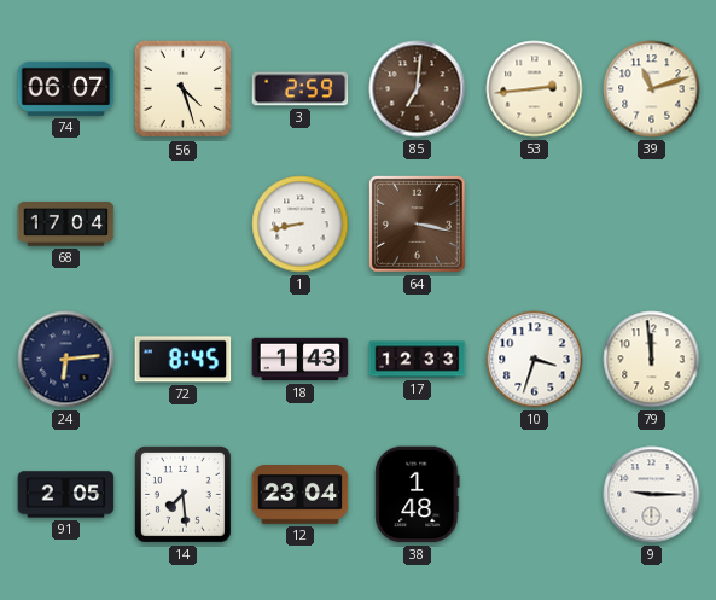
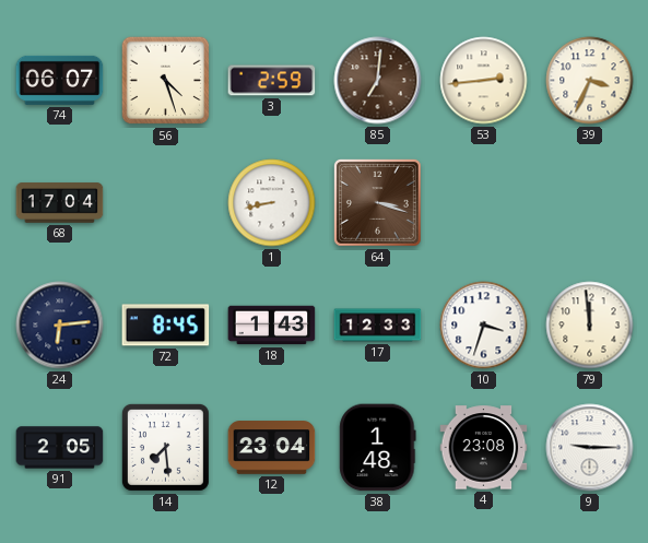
39: 11:12 -> 3:34 (590, 81)
64: 3:17 -> 3:18 (377, 202)
4: none -> 23:08 (484, 448)
